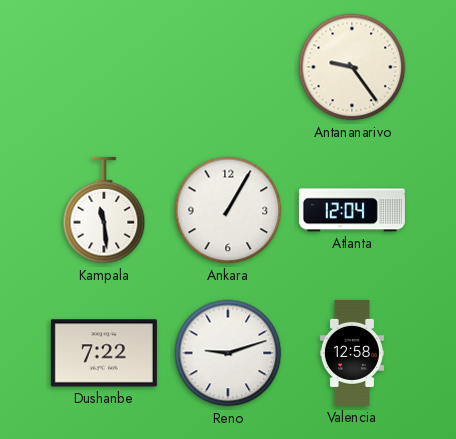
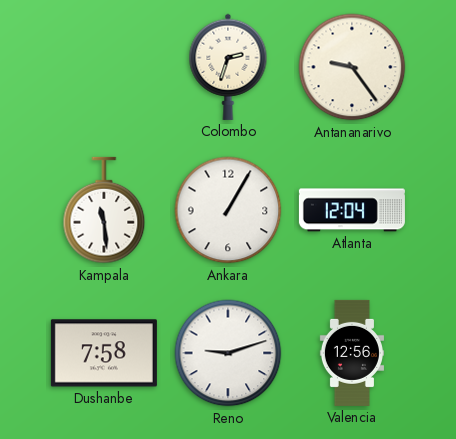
Colombo: none -> 2:33 (228, 67)
Dushanbe: 7:22 -> 7:58 (104, 353)
Valencia: 12:58 -> 12:56 (352, 353)
